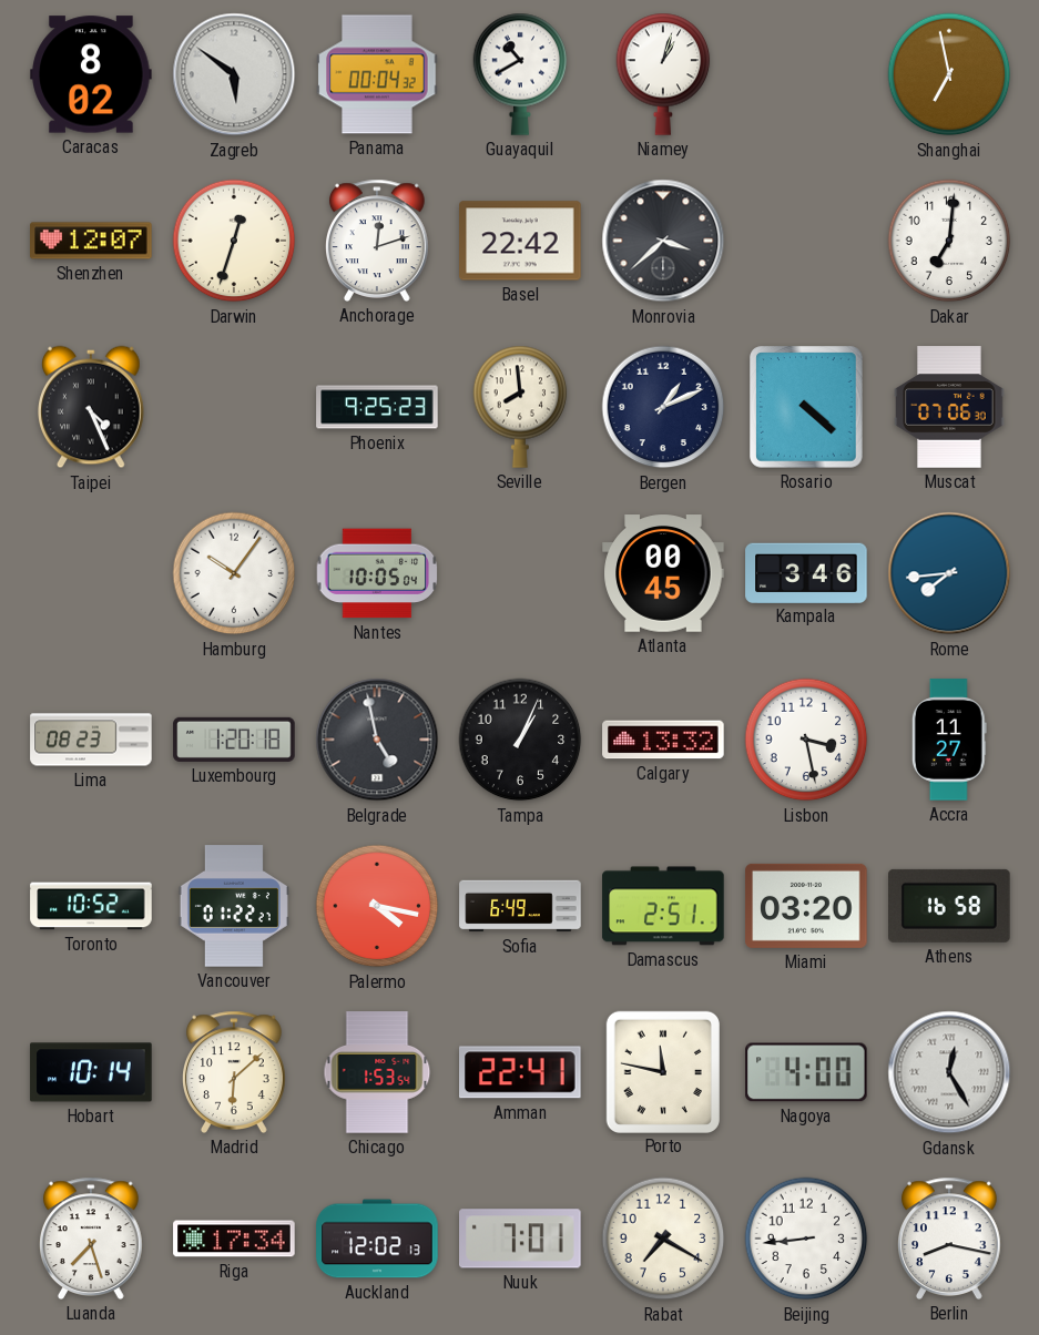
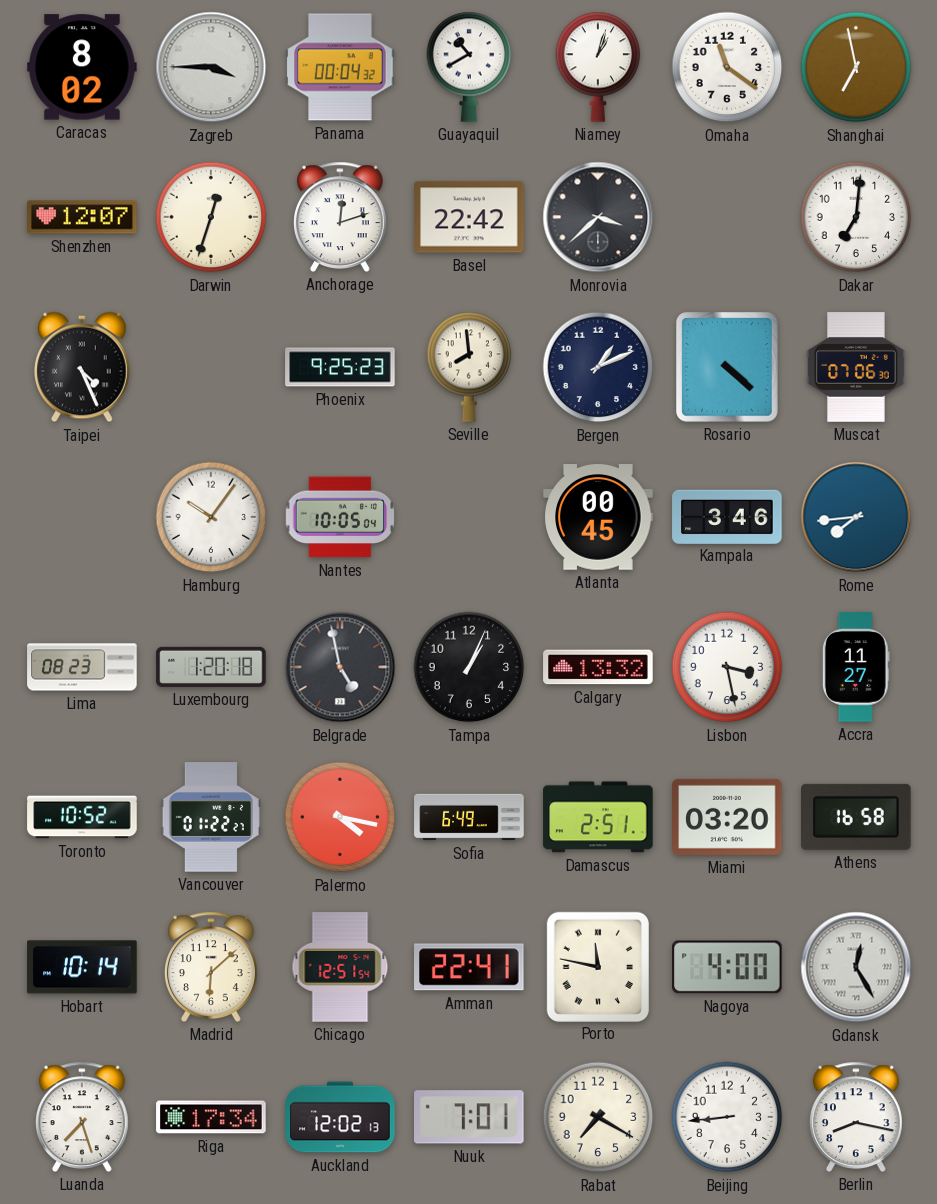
Zagreb: 5:51 -> 3:45 (211, 67)
Omaha: none -> 11:21 (727, 67)
Chicago: 1:53 -> 12:51 (340, 967)
